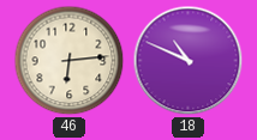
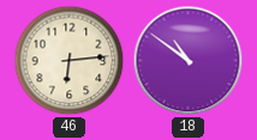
18: 10:49 -> 10:51 (189, 61)
